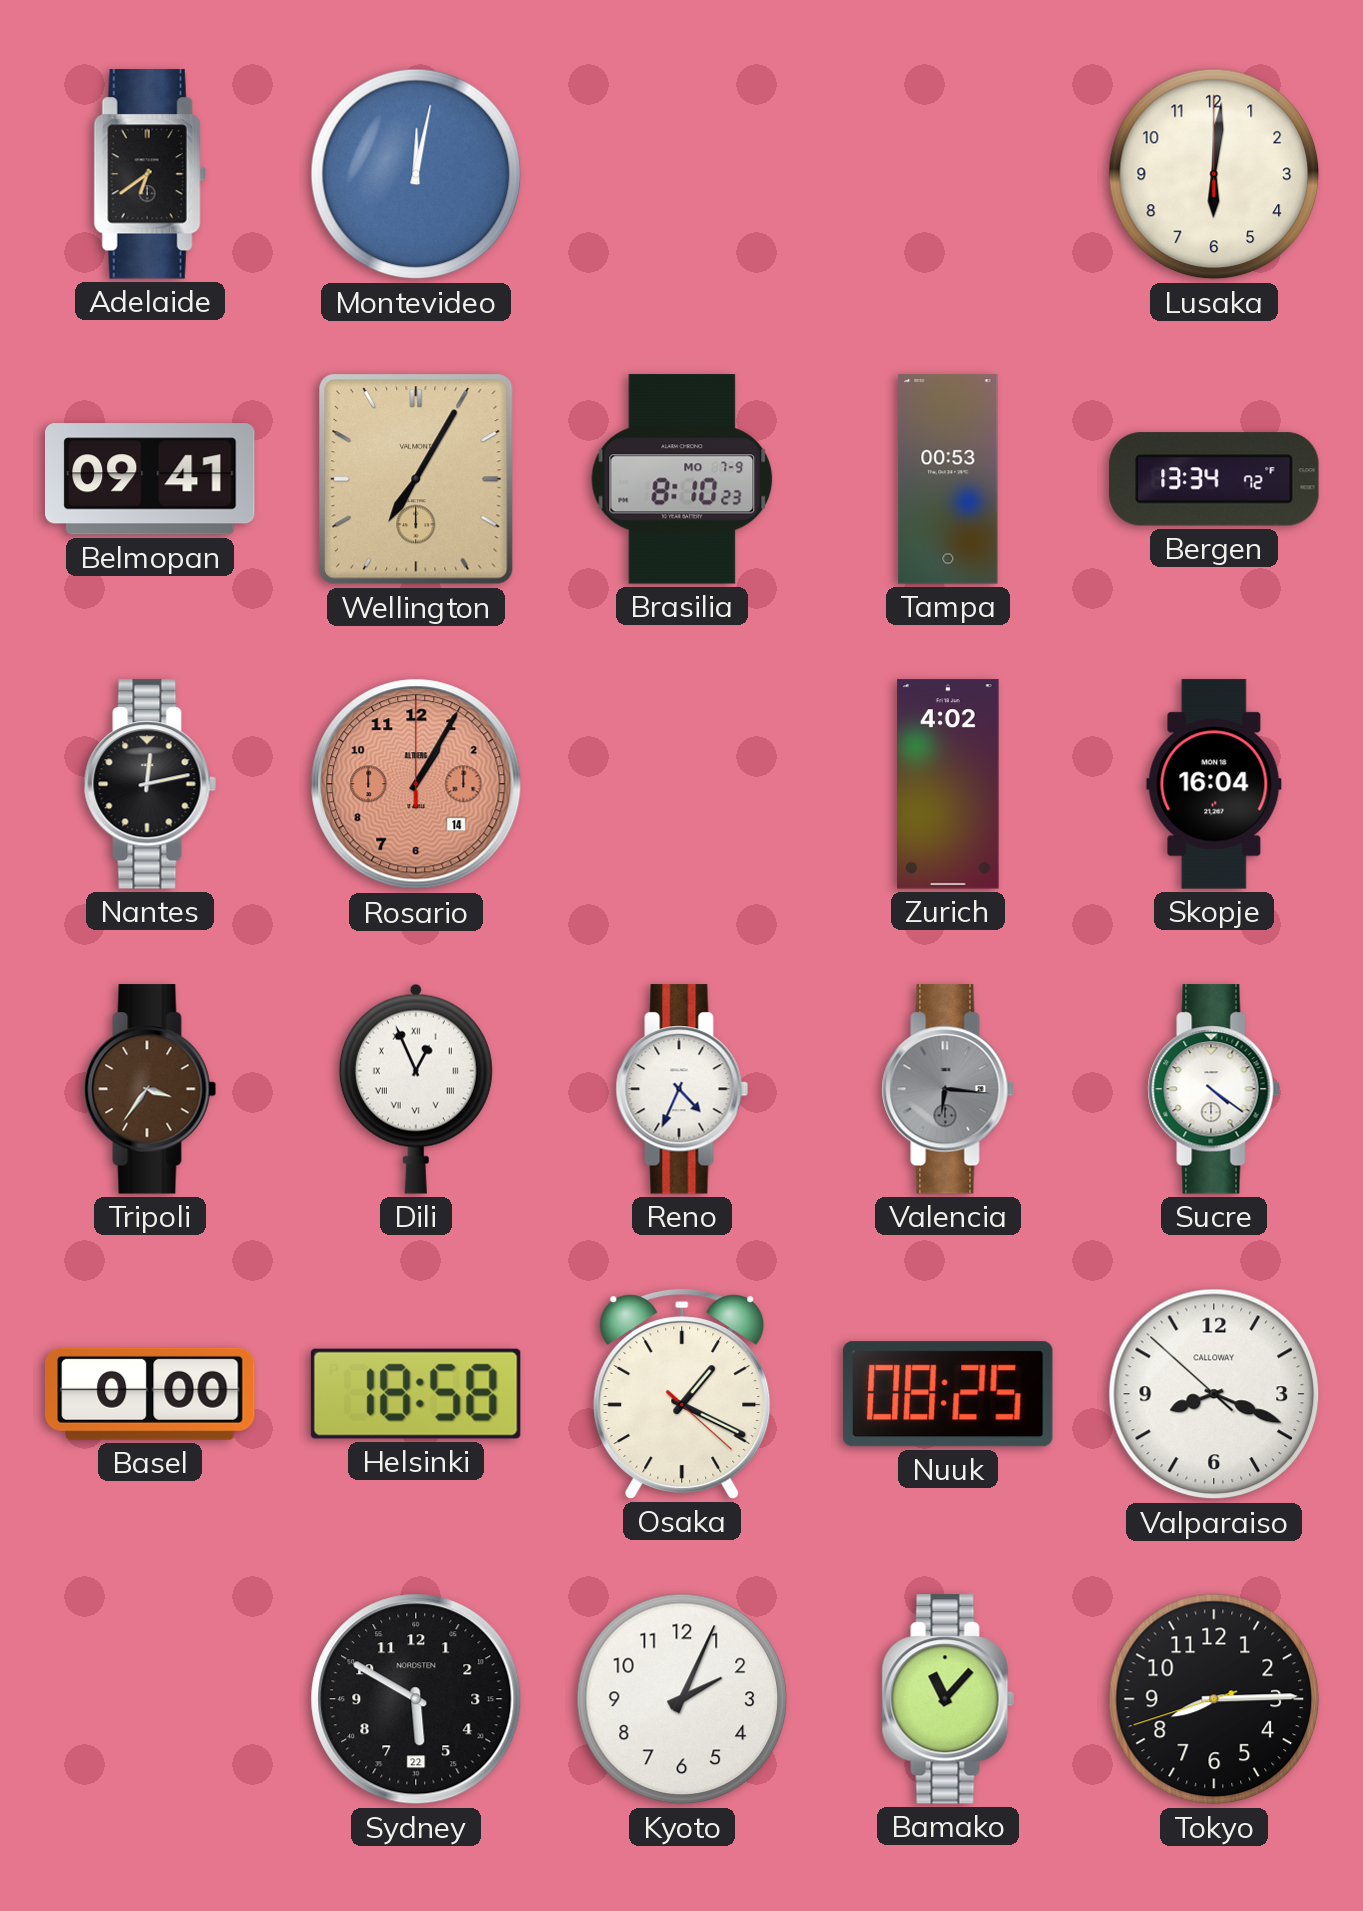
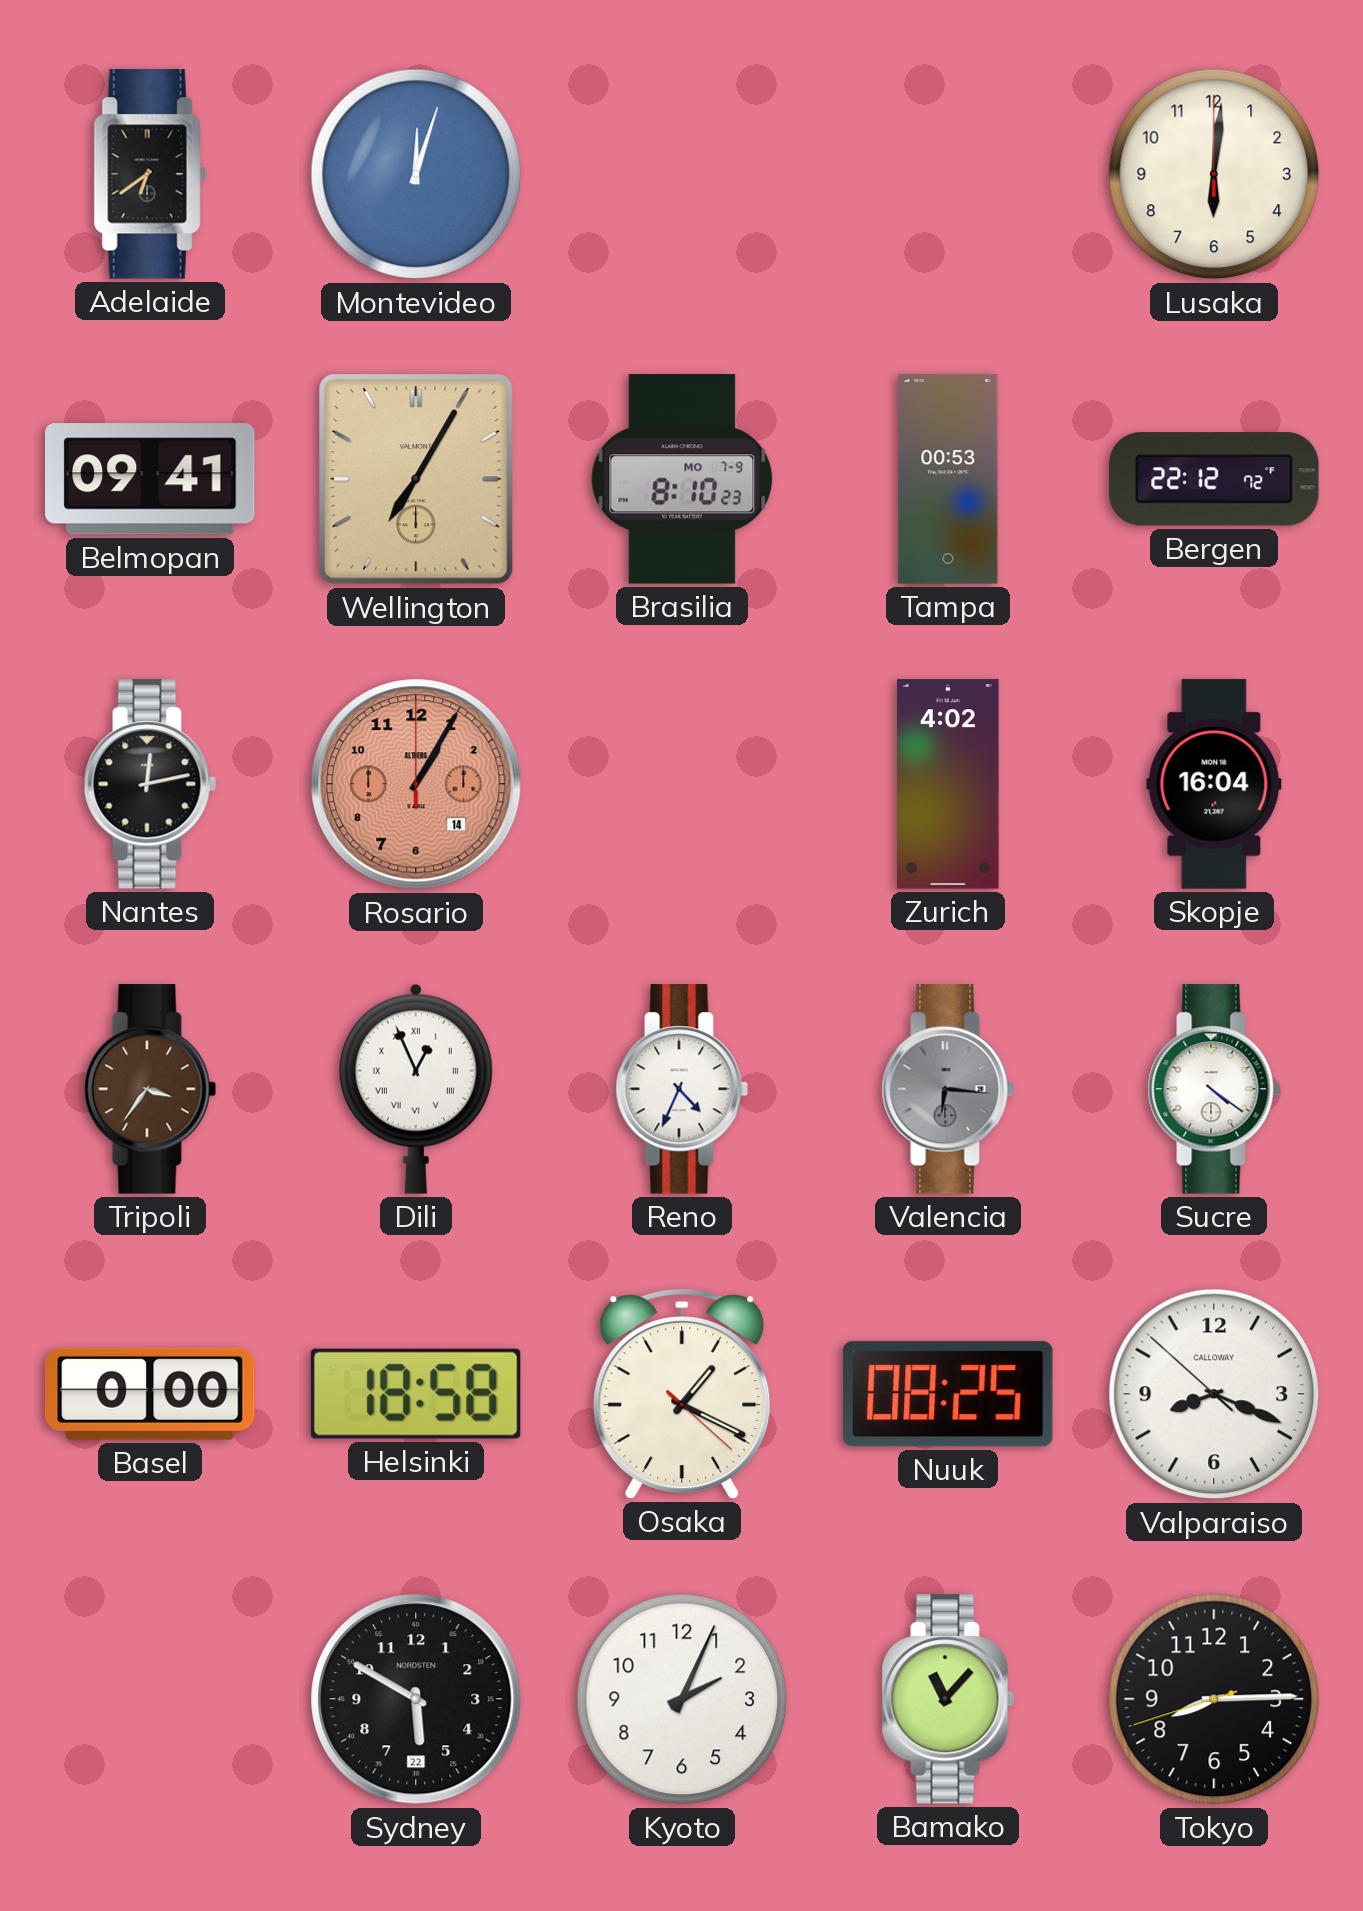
Montevideo: 12:02 -> 12:03 (416, 174)
Bergen: 13:34 -> 22:12 (1214, 479)
